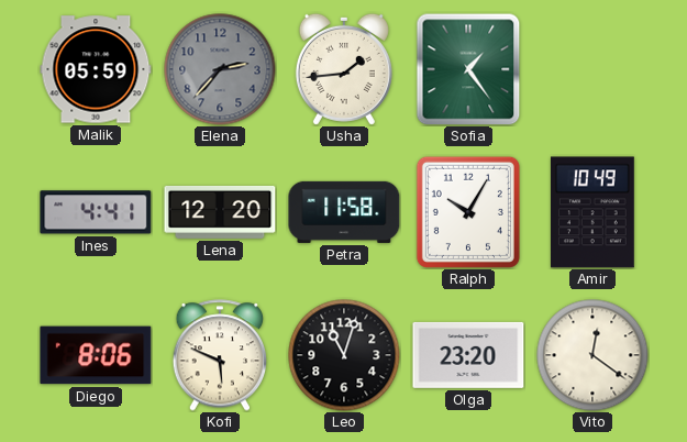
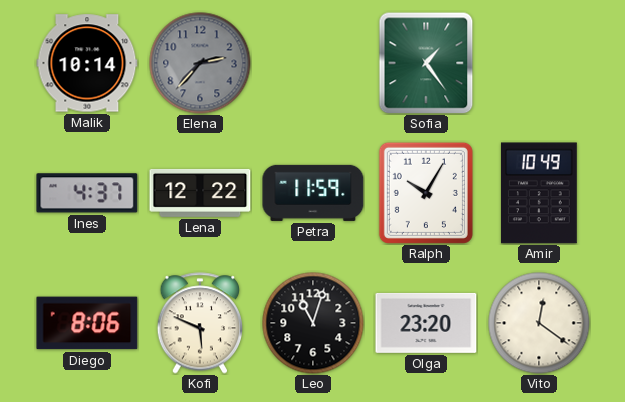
Malik: 05:59 -> 10:14 (87, 63)
Usha: 1:44 -> none (344, 69)
Ines: 4:41 -> 4:37 (87, 193)
Lena: 12:20 -> 12:22 (200, 193)
Petra: 11:58 -> 11:59 (313, 193)
